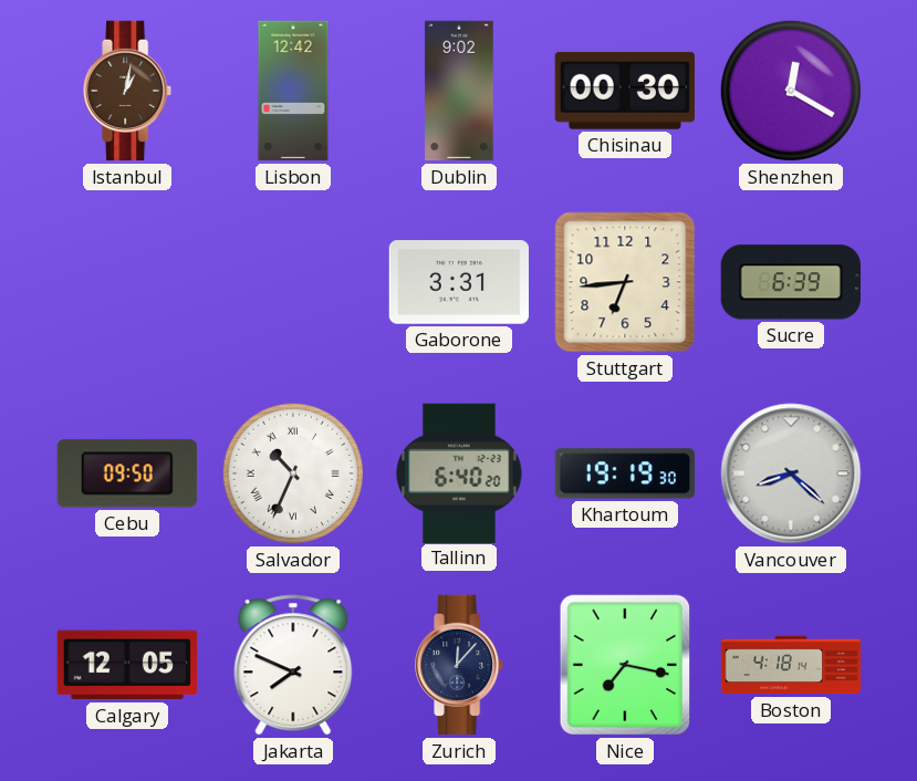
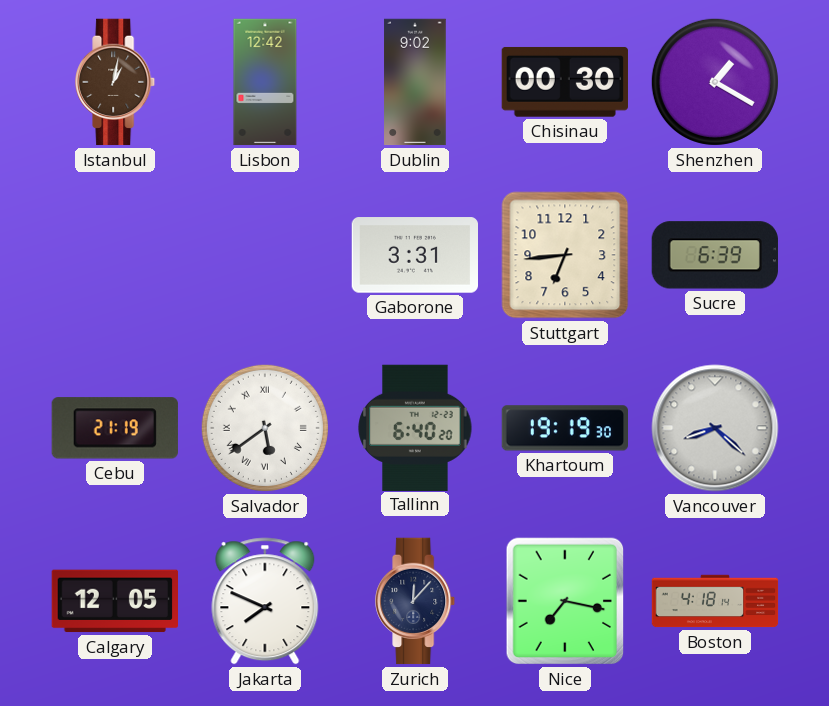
Shenzhen: 12:20 -> 1:20 (715, 82)
Cebu: 09:50 -> 21:19 (115, 428)
Salvador: 10:34 -> 5:39 (265, 428)
